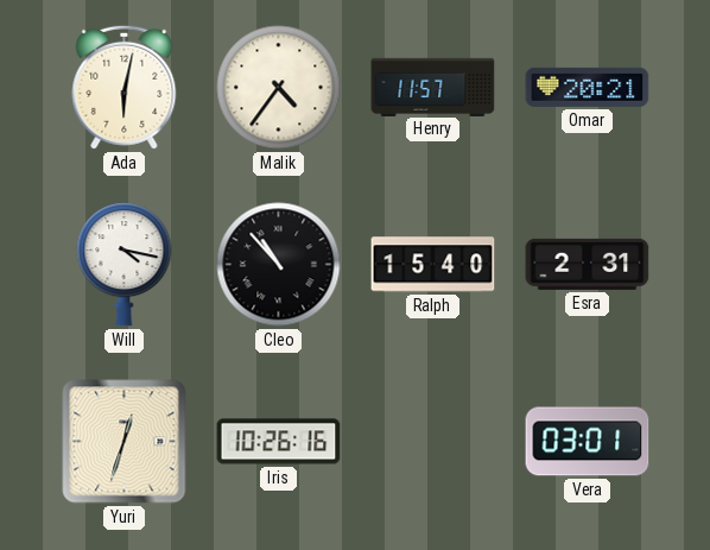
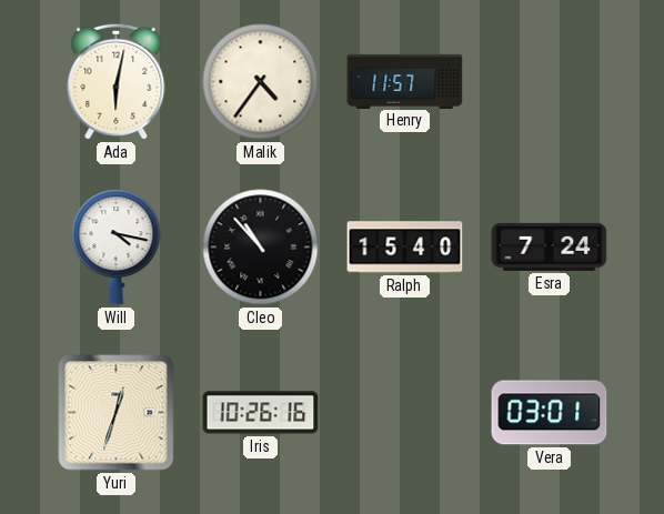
Omar: 20:21 -> none (588, 87)
Esra: 2:31 -> 7:24 (550, 246)
